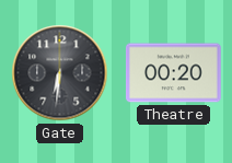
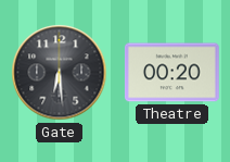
Gate: 6:31 -> 6:29 (60, 73)
